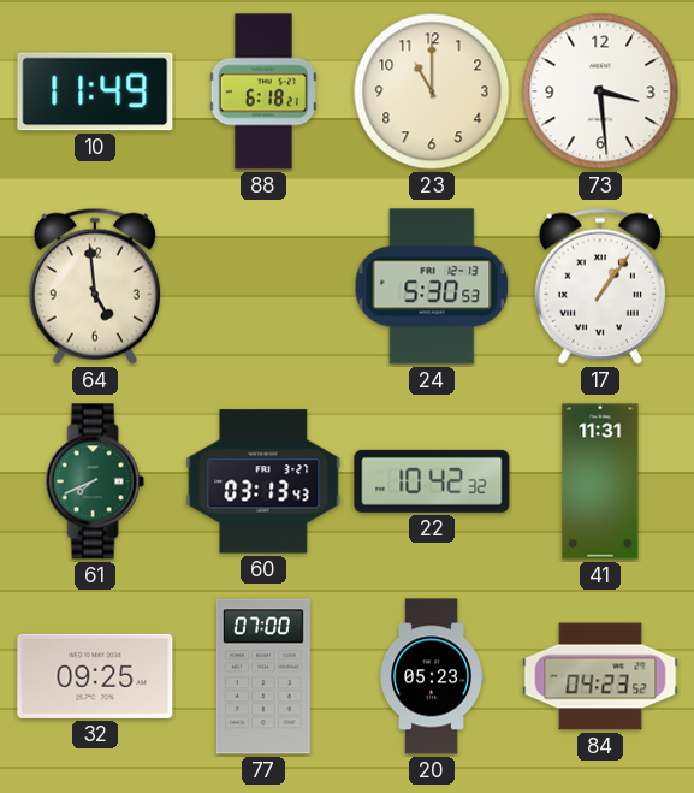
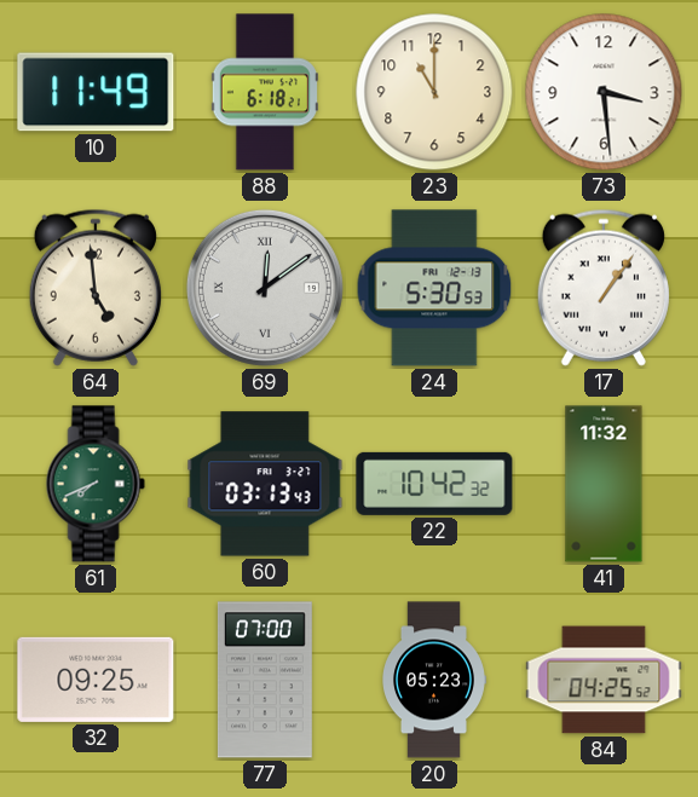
69: none -> 12:09 (265, 288)
41: 11:31 -> 11:32 (604, 484)
84: 04:23 -> 04:25 (604, 680)
